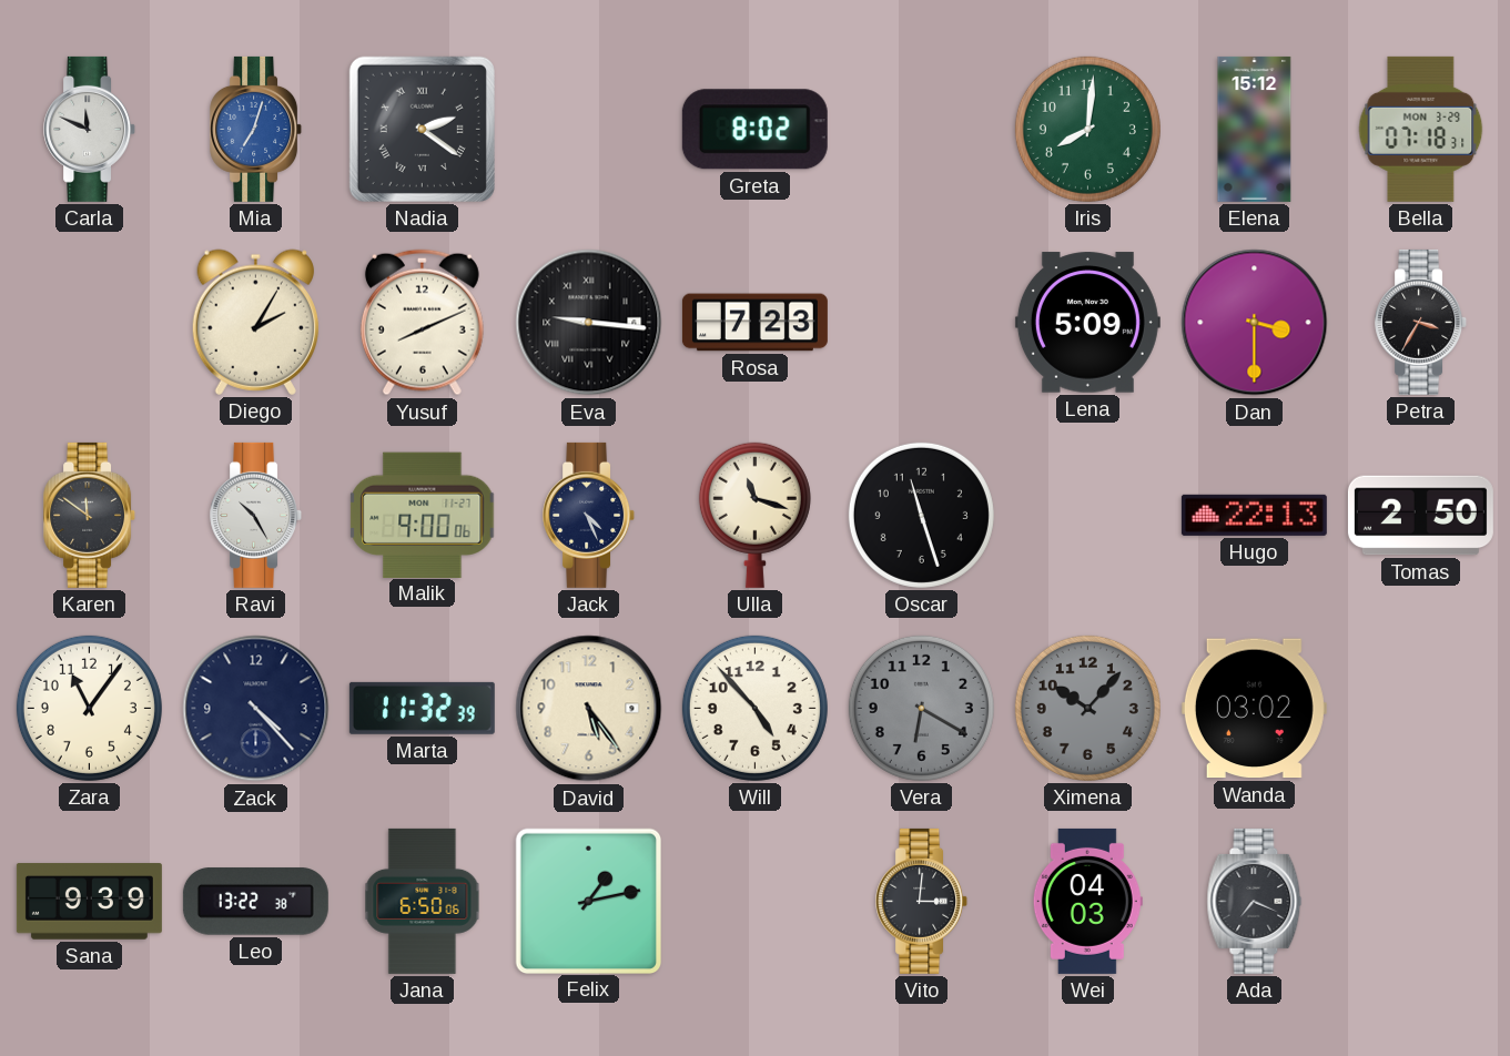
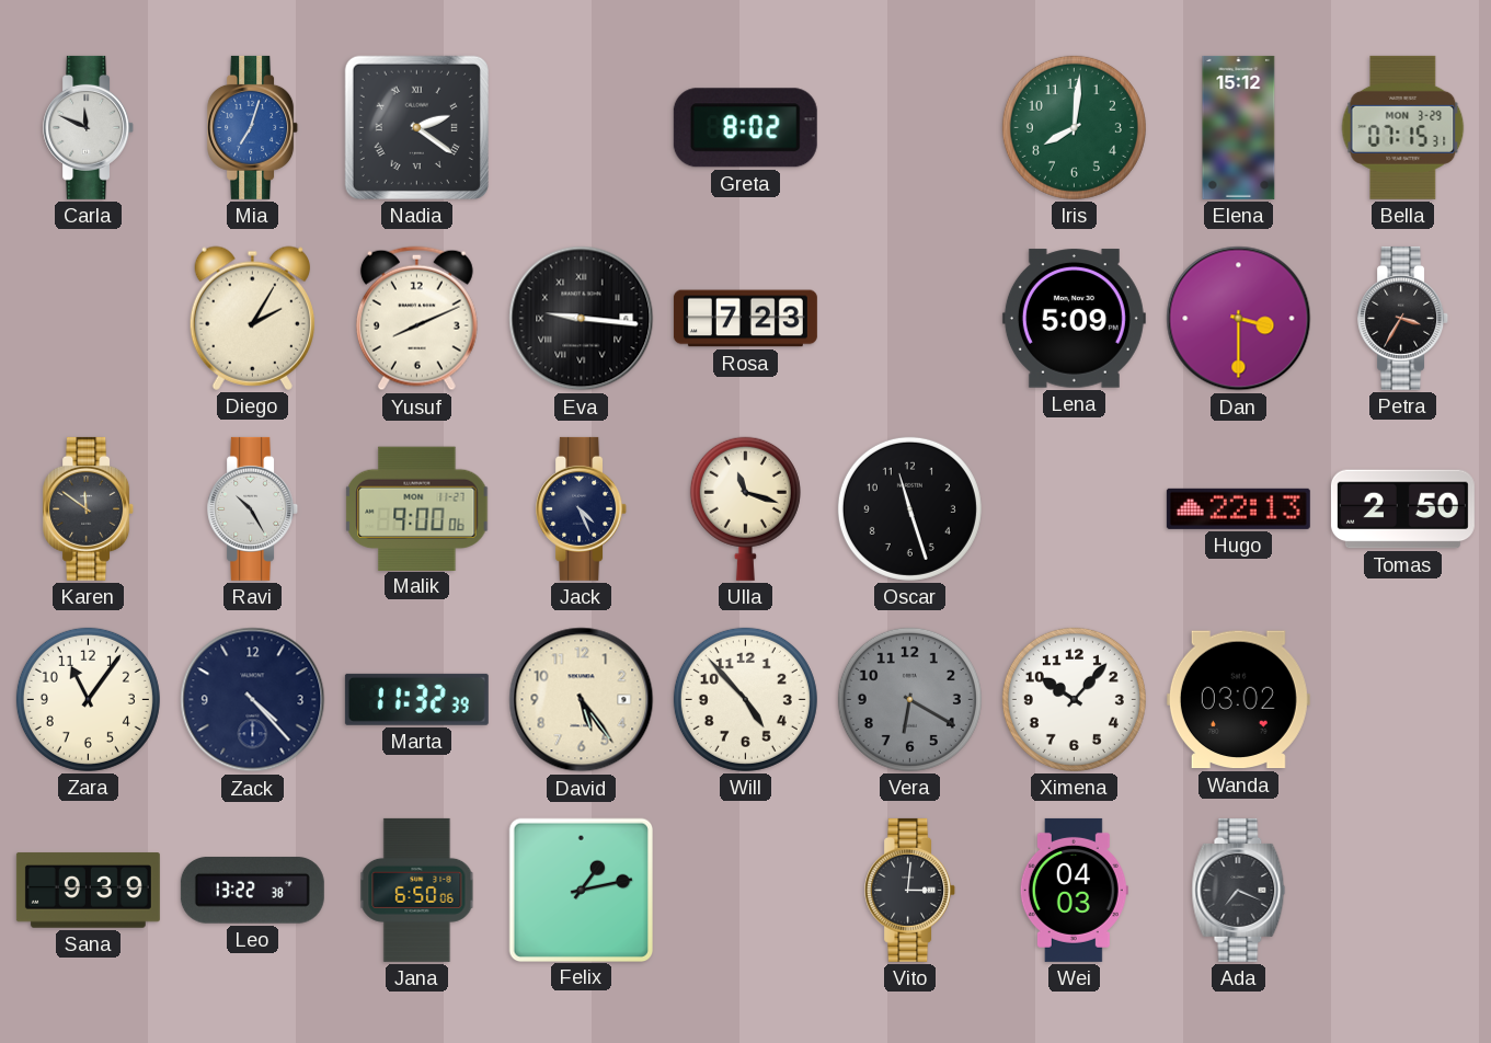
Bella: 07:18 -> 07:15 (1403, 127)
Ximena dial: grey -> white (1074, 699)
